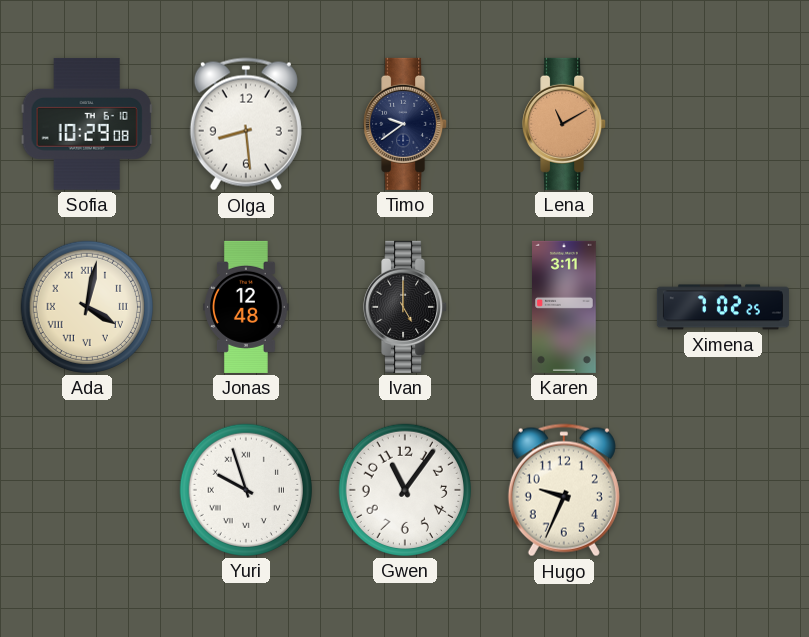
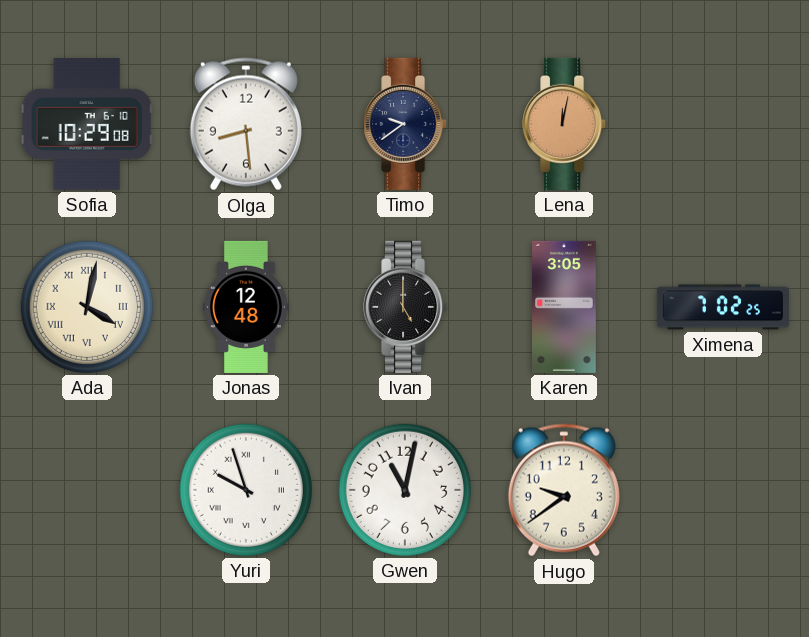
Lena: 11:10 -> 12:02 (565, 124)
Karen: 3:11 -> 3:05 (565, 307)
Gwen: 11:06 -> 11:02 (405, 490)
Hugo: 9:34 -> 9:39 (564, 490)
